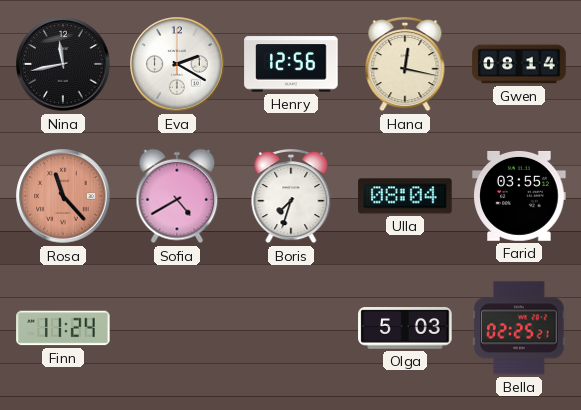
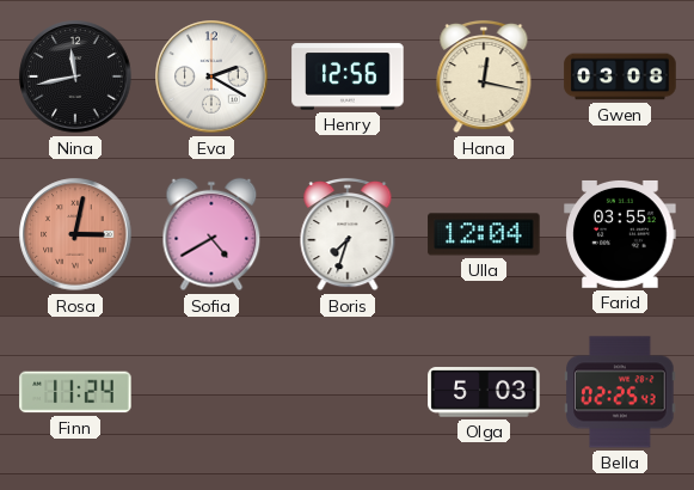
Gwen: 08:14 -> 03:08 (620, 76)
Rosa: 11:23 -> 3:02 (75, 234)
Ulla: 08:04 -> 12:04 (484, 234)
Bella: 02:25:21 -> 02:25:43 (620, 392)
